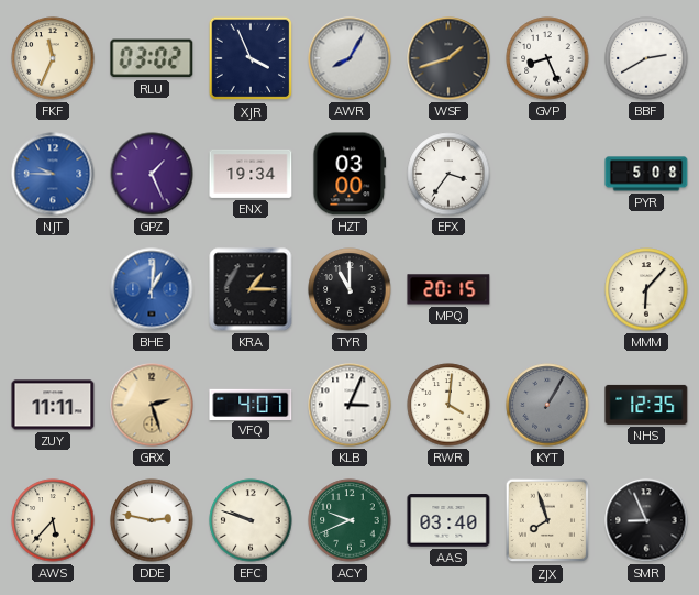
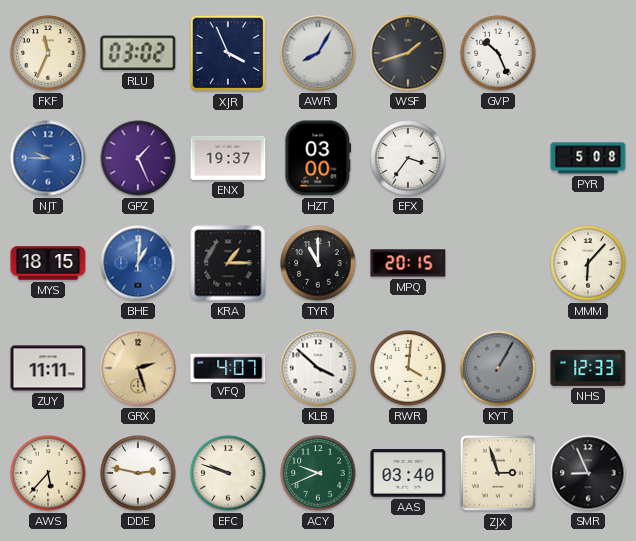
GVP: 8:26 -> 10:26 (498, 53)
BBF: 2:40 -> none (646, 58)
ENX: 19:34 -> 19:37 (228, 158)
MYS: none -> 18:15 (48, 263)
KLB: 3:04 -> 3:52 (318, 368)
NHS: 12:35 -> 12:33 (588, 368)
ZJX: 7:57 -> 2:57 (498, 473)
